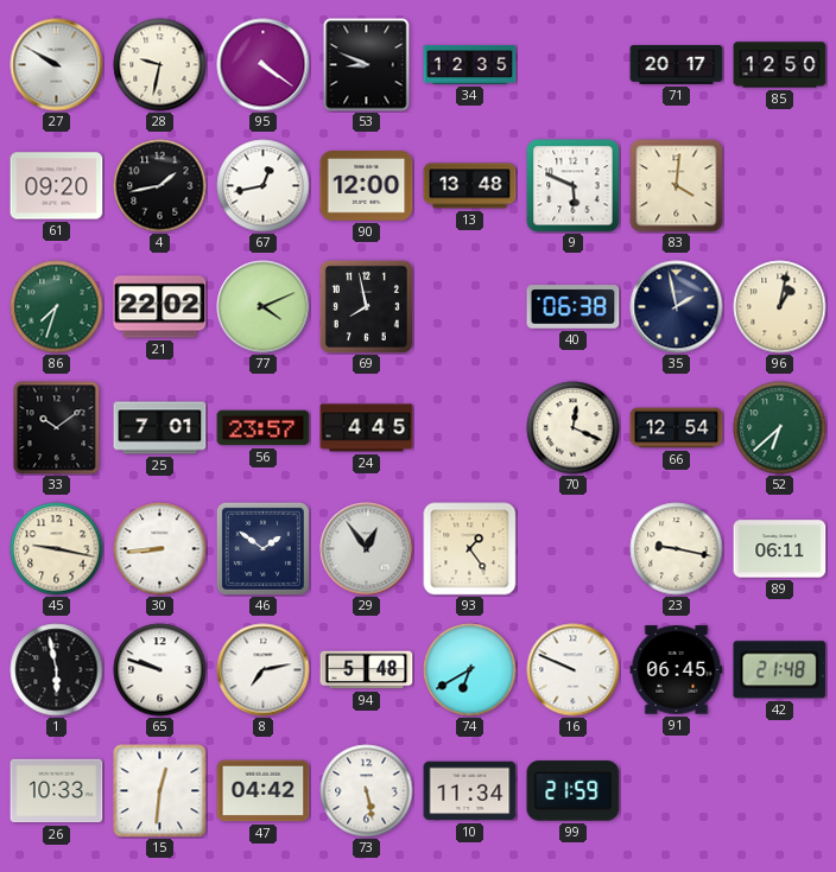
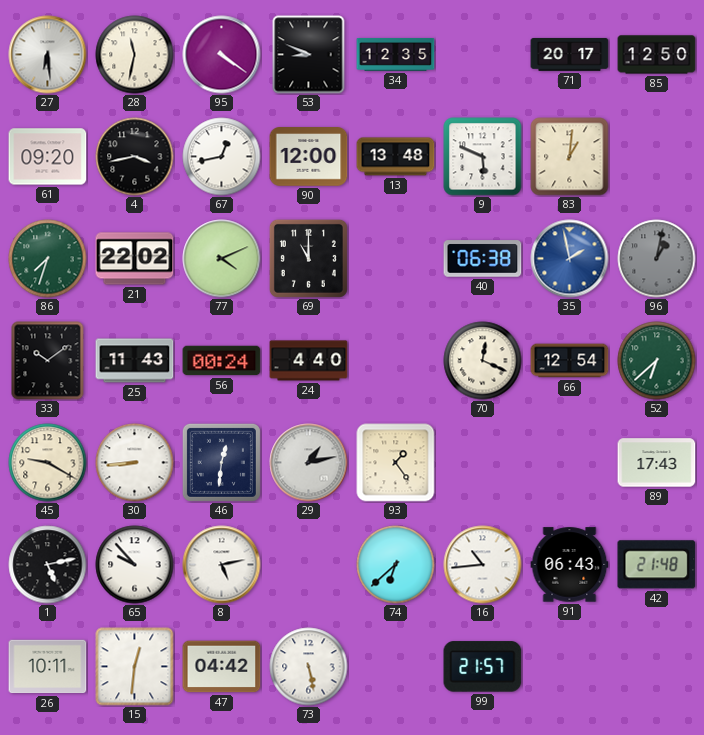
27: 9:50 -> 6:29 (48, 55)
28: 9:32 -> 11:32 (135, 55)
4: 1:43 -> 3:43 (135, 157)
83: 4:01 -> 1:01 (570, 157)
69: 7:58 -> 11:00 (308, 258)
35 dial: navy -> blue (570, 259)
96 dial: cream -> grey (657, 259)
25: 7:01 -> 11:43 (135, 361)
56: 23:57 -> 00:24 (222, 361)
24: 4:45 -> 4:40 (309, 361)
45: 9:17 -> 9:20 (48, 463)
46: 1:51 -> 12:31 (221, 462)
29: 12:54 -> 1:13 (309, 463)
23: 9:17 -> none (677, 549)
89: 06:11 -> 17:43 (657, 463)
1: 5:58 -> 5:13 (48, 565)
65: 9:48 -> 9:53 (135, 565)
8: 7:13 -> 5:13 (222, 565)
94: 5:48 -> none (367, 670)
74: 6:40 -> 6:38 (396, 565)
16: 9:49 -> 10:44 (483, 565)
91: 06:45 -> 06:43 (570, 565)
26: 10:33 -> 10:11 (48, 667)
10: 11:34 -> none (470, 791)
99: 21:59 -> 21:57 (483, 667)
